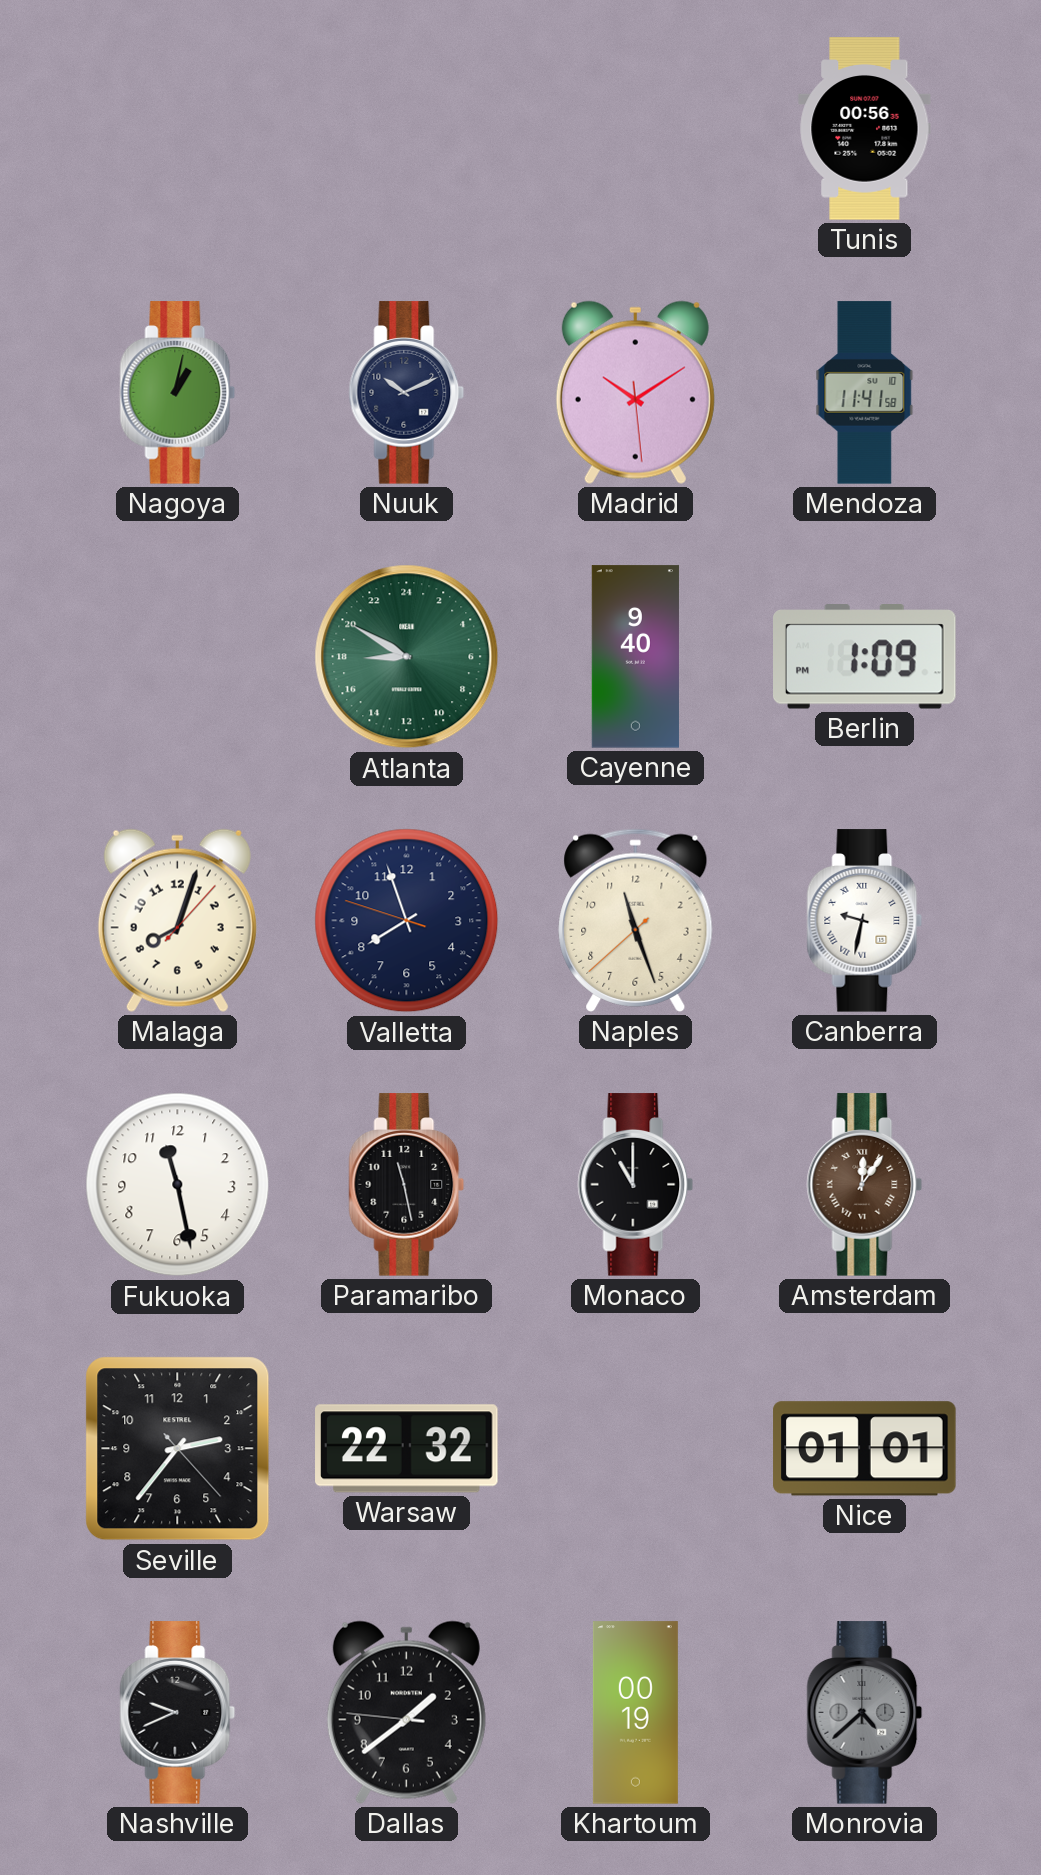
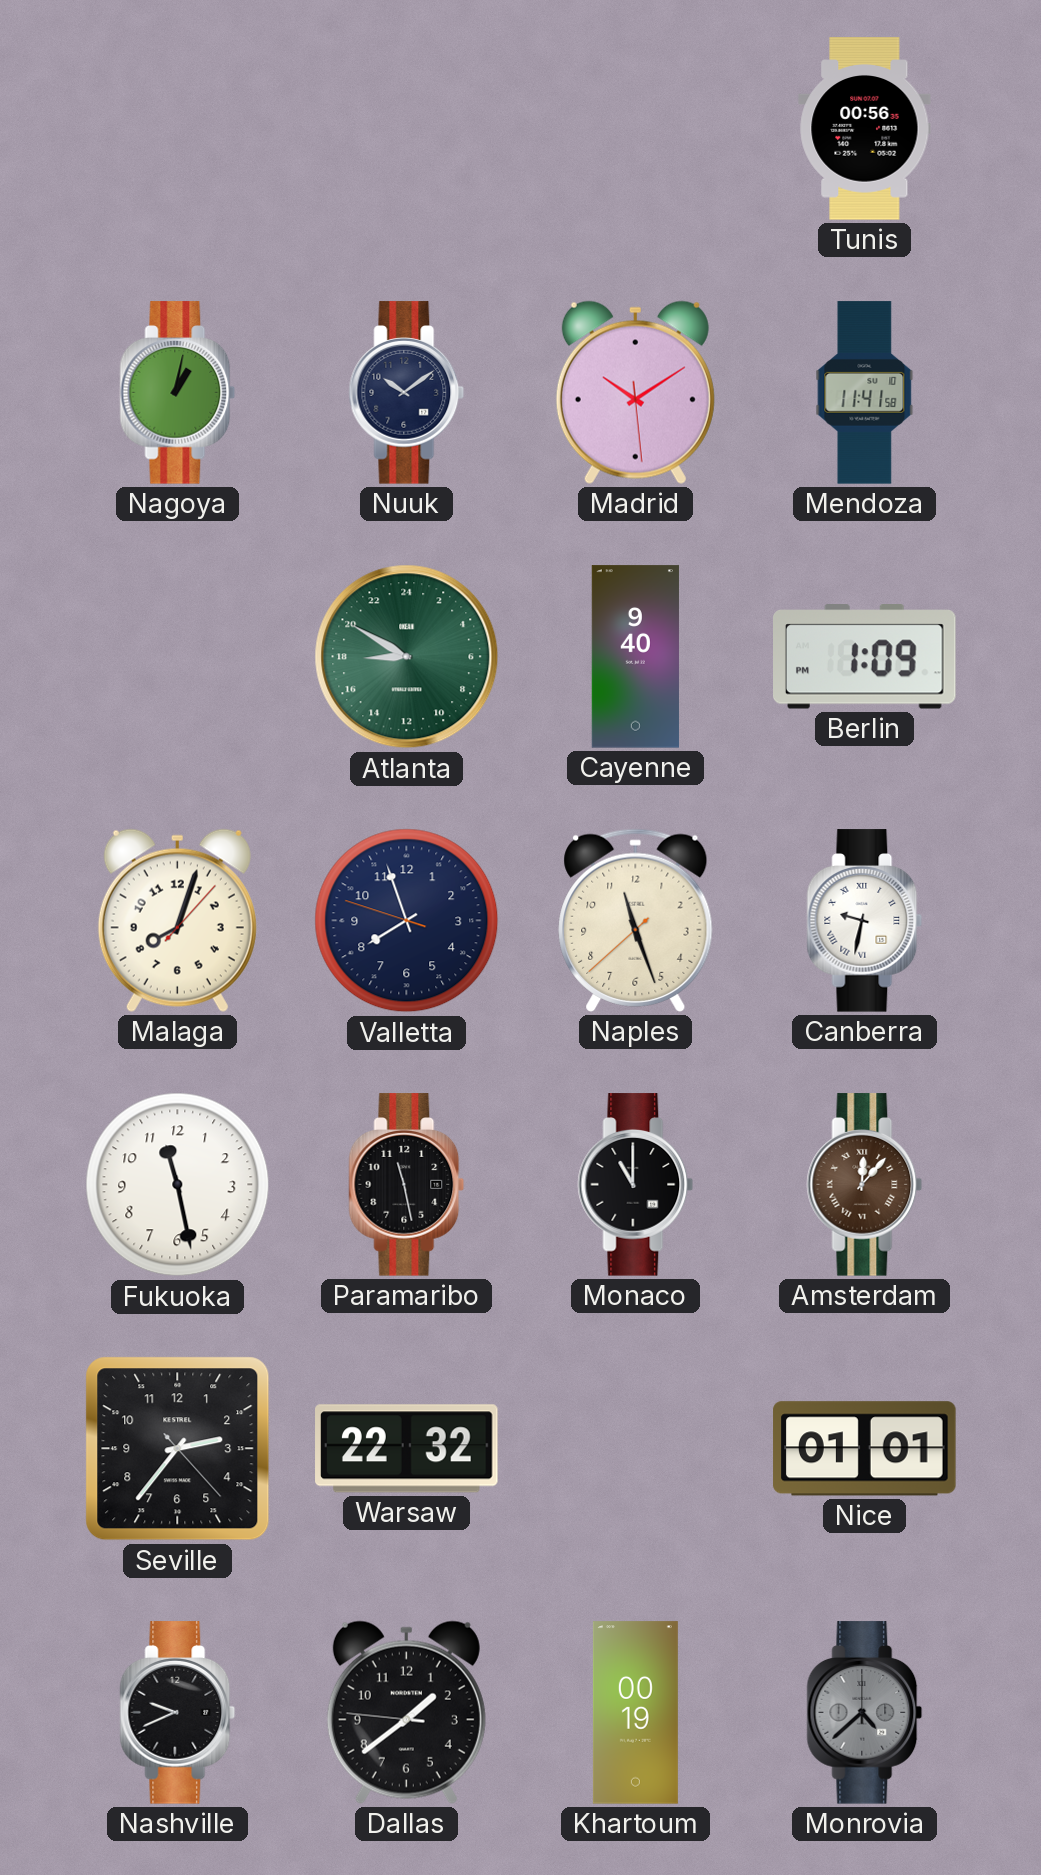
Nuuk: 10:11 -> 10:09 (407, 393)
Amsterdam: 12:06 -> 12:07 (865, 1185)
